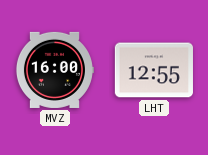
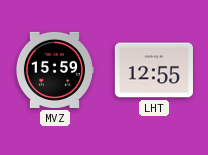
MVZ: 16:00 -> 15:59 (54, 70)
